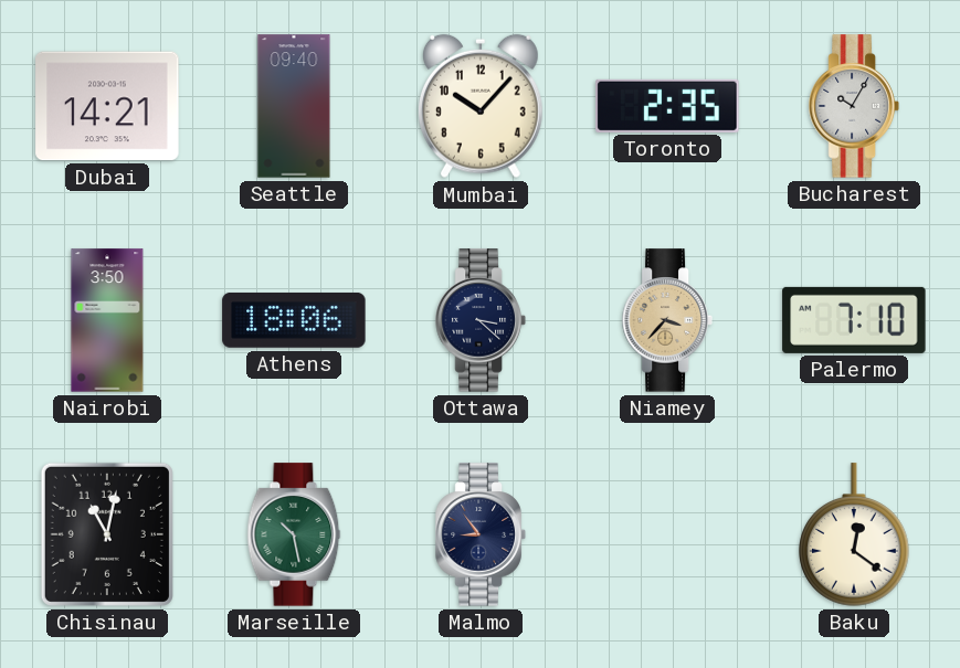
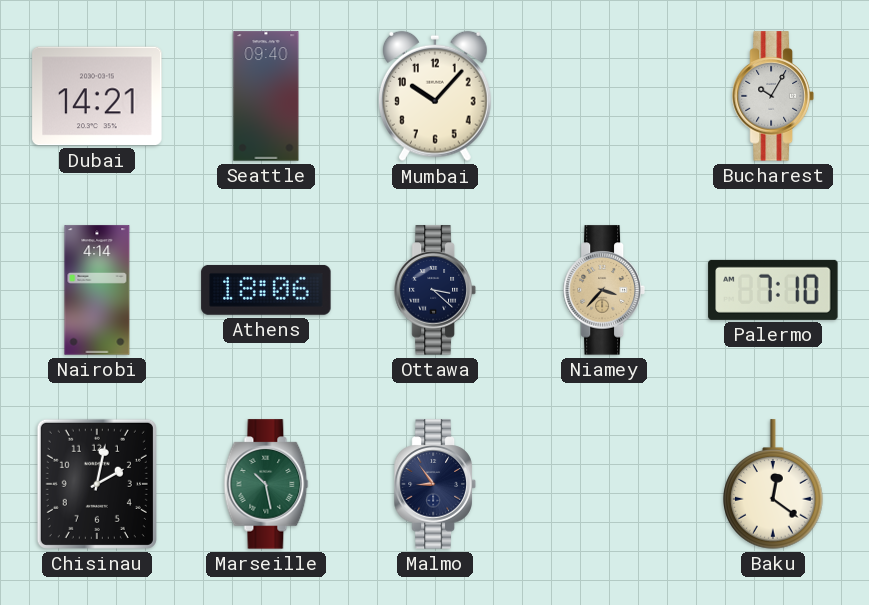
Toronto: 2:35 -> none (667, 106)
Nairobi: 3:50 -> 4:14 (97, 290)
Chisinau: 11:02 -> 2:02 (97, 484)
